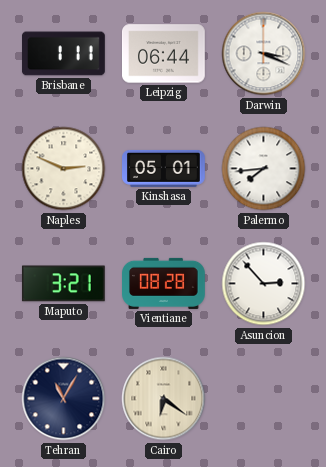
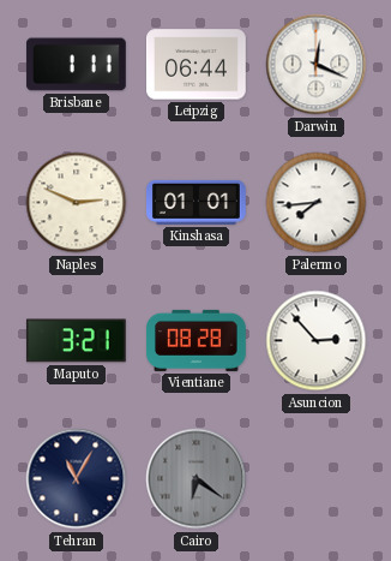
Darwin: 3:19 -> 12:19 (317, 65)
Kinshasa: 05:01 -> 01:01 (197, 202)
Cairo dial: cream -> grey (197, 479)
